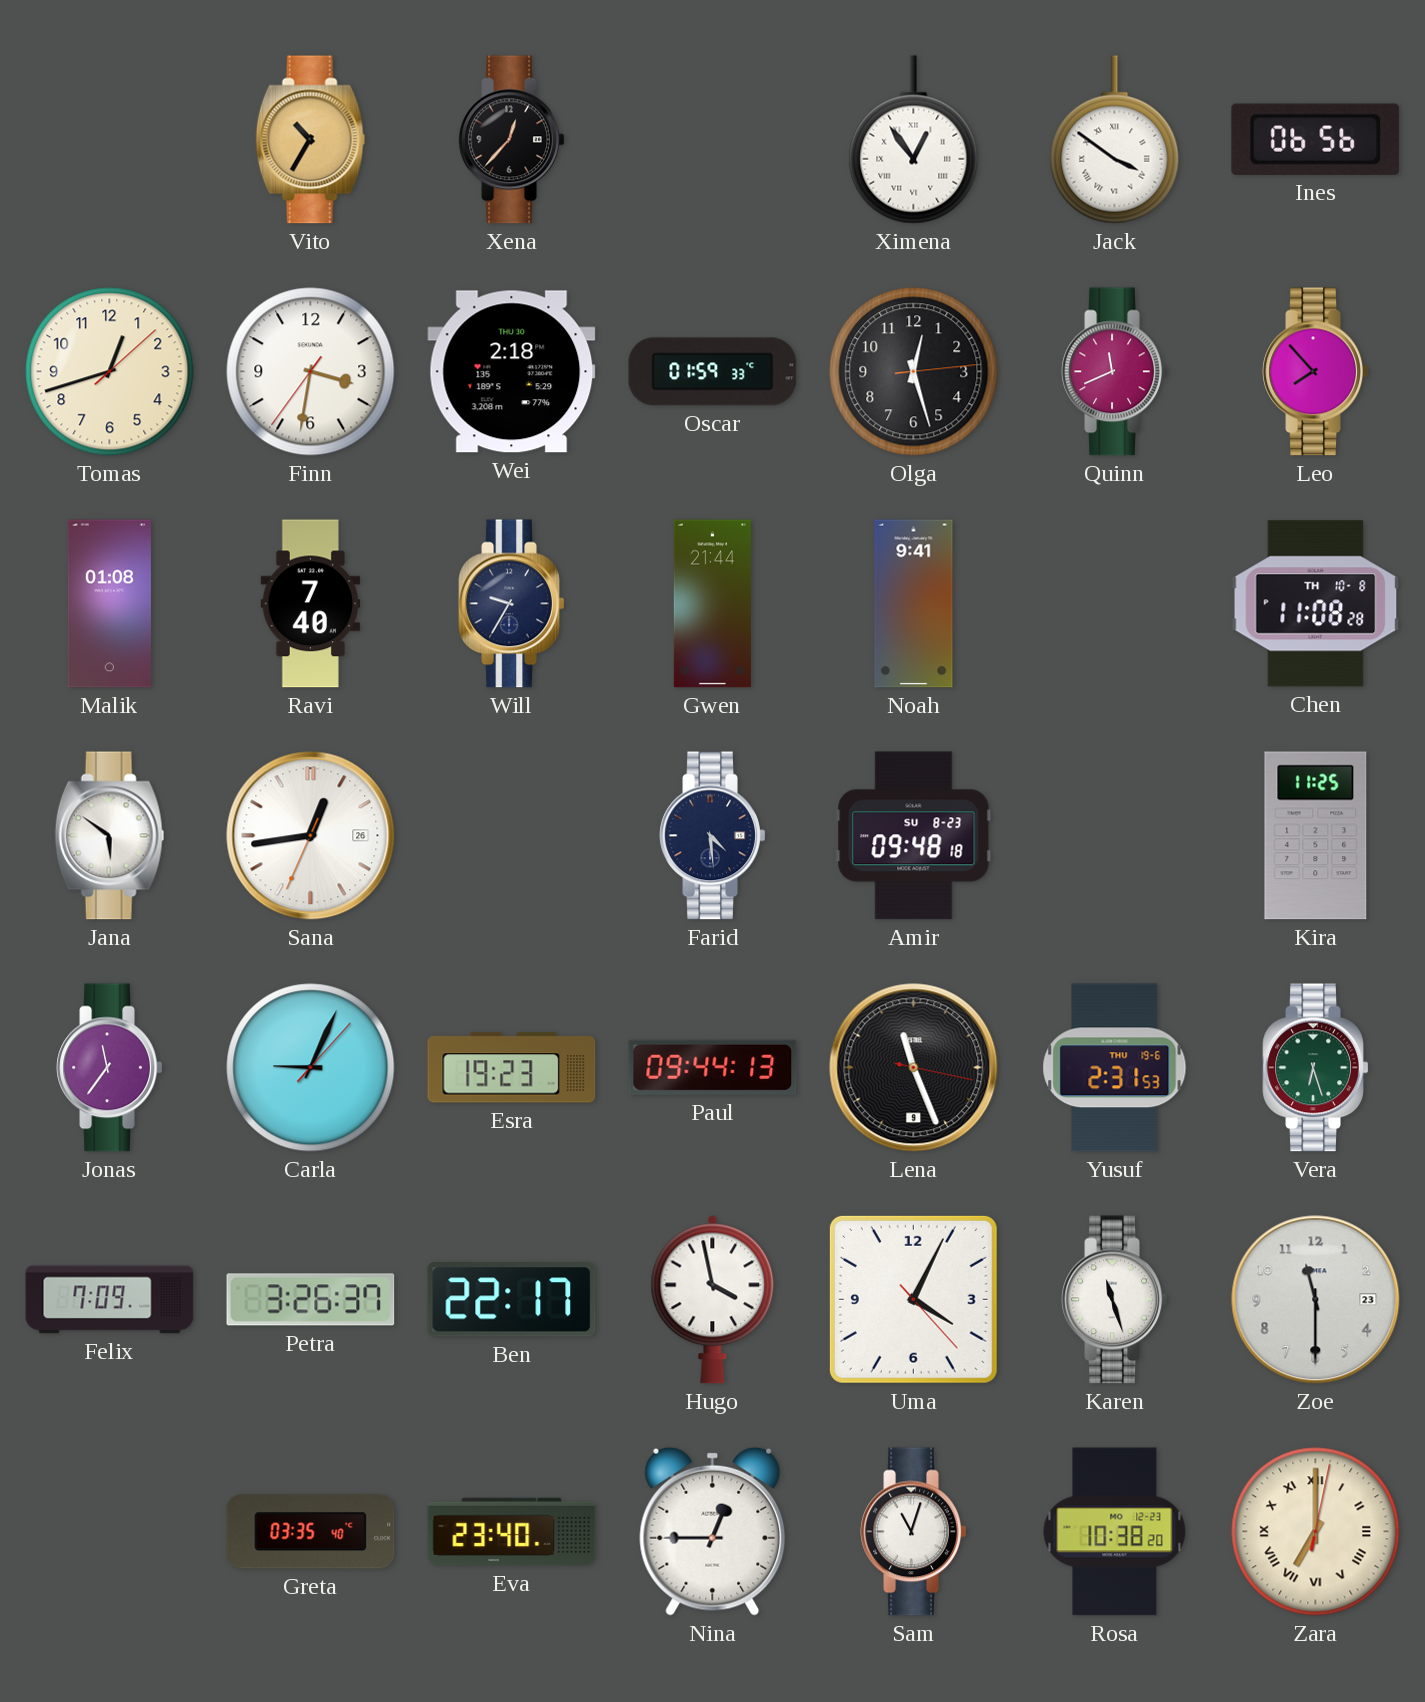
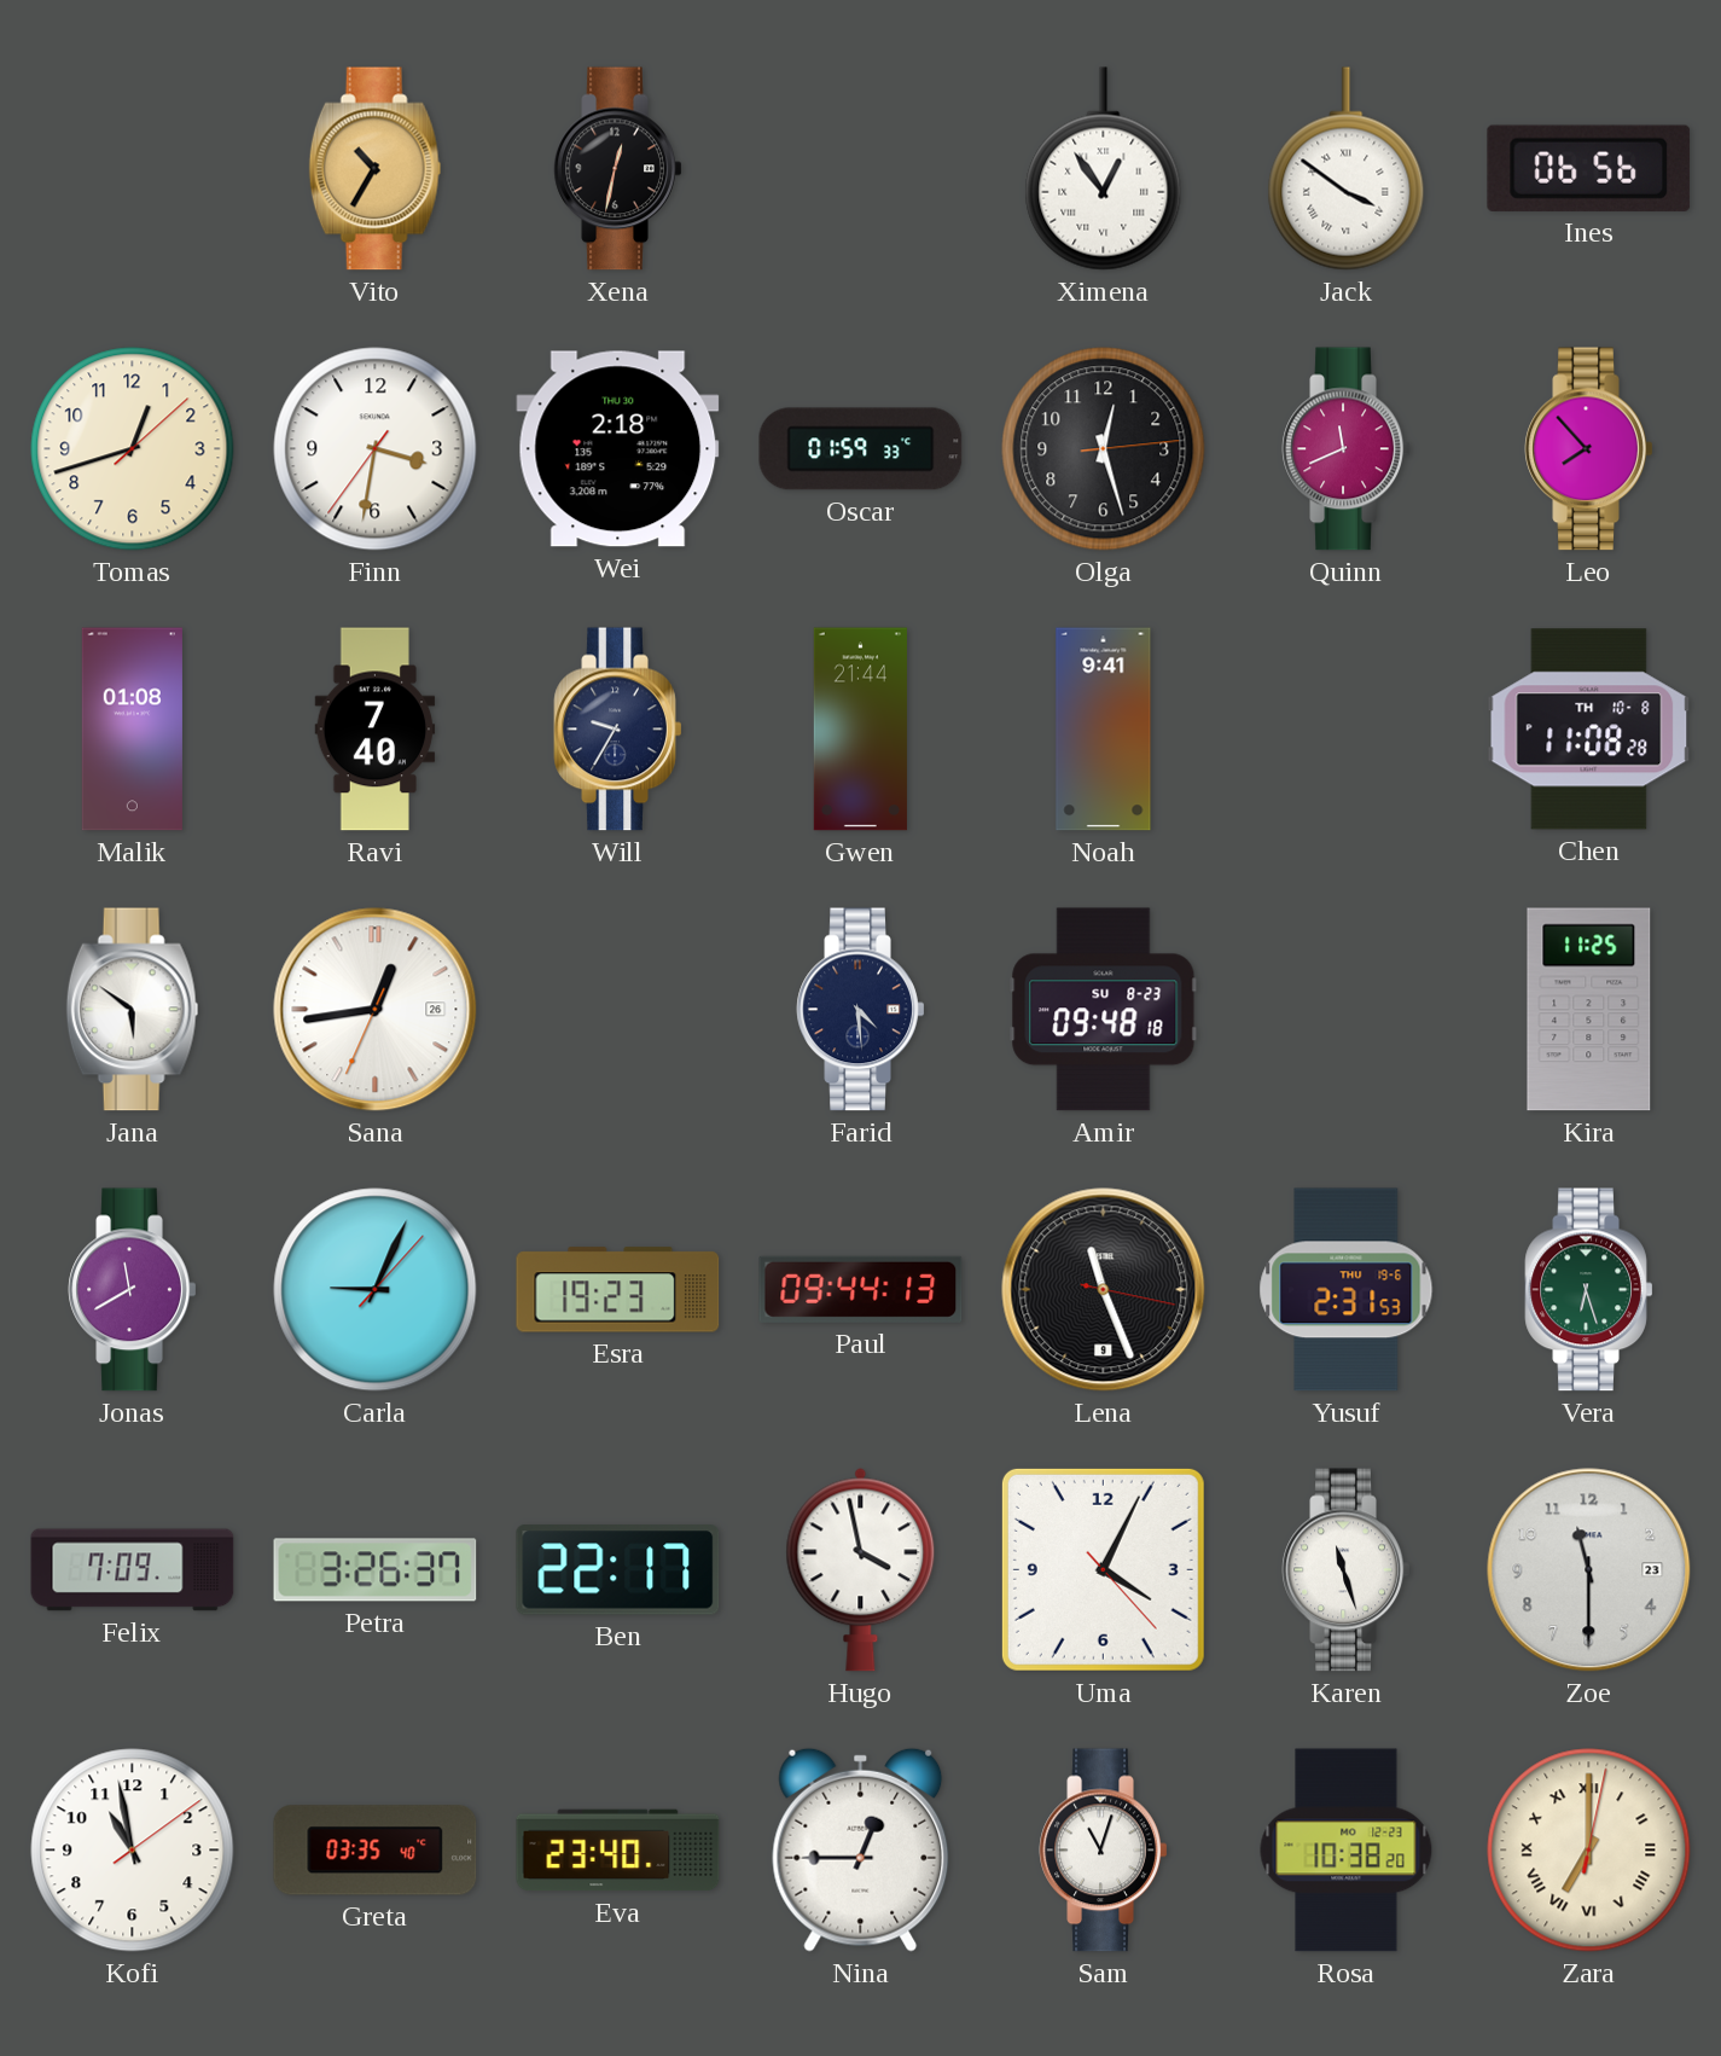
Xena: 12:37 -> 12:32 (618, 169)
Jonas: 11:36 -> 11:40 (133, 1290)
Kofi: none -> 10:58 (133, 1851)
